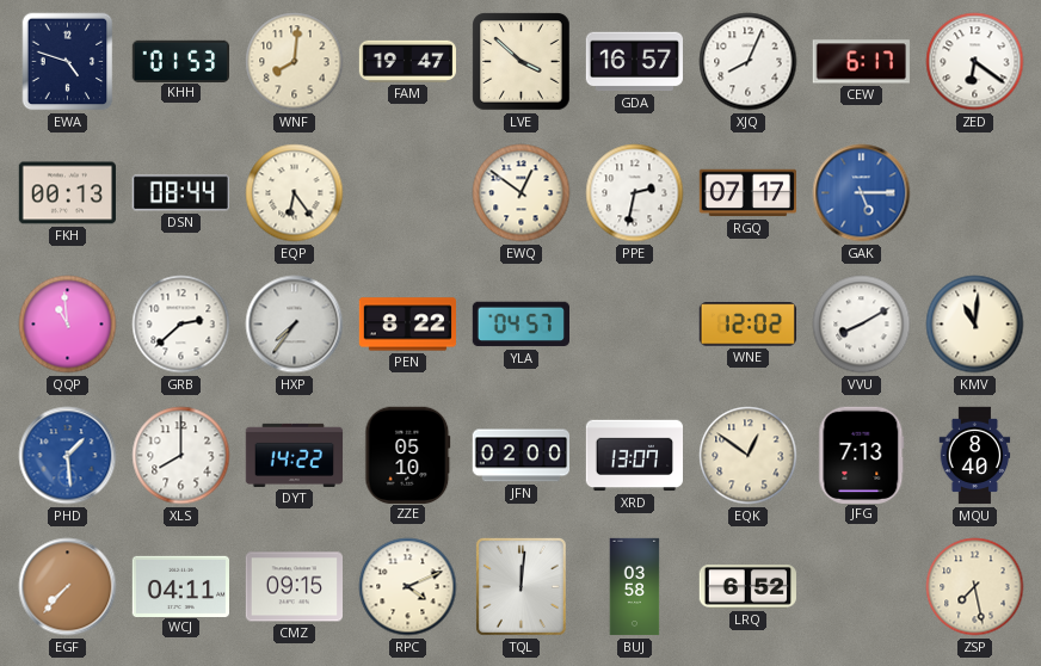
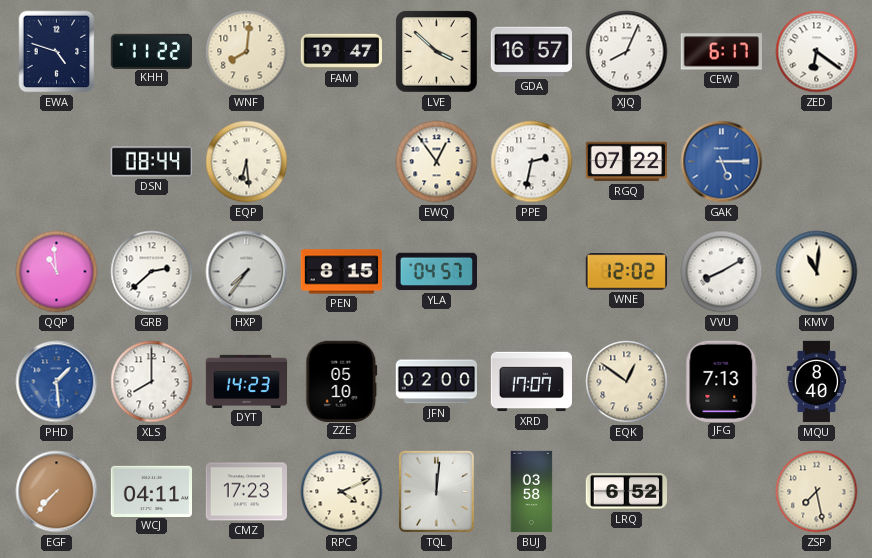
KHH: 01:53 -> 11:22 (151, 51)
FKH: 00:13 -> none (67, 193)
EQP: 6:24 -> 6:29 (247, 162)
EWQ: 12:51 -> 12:54 (437, 162)
RGQ: 07:17 -> 07:22 (626, 162)
PEN: 8:22 -> 8:15 (342, 272)
DYT: 14:22 -> 14:23 (247, 381)
XRD: 13:07 -> 17:07 (531, 382)
CMZ: 09:15 -> 17:23 (246, 492)
